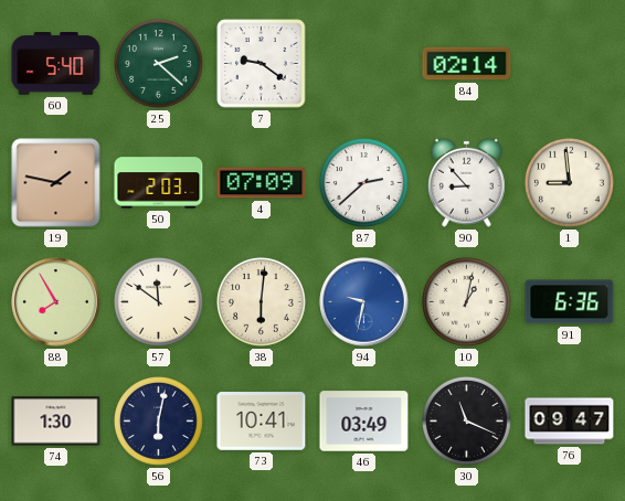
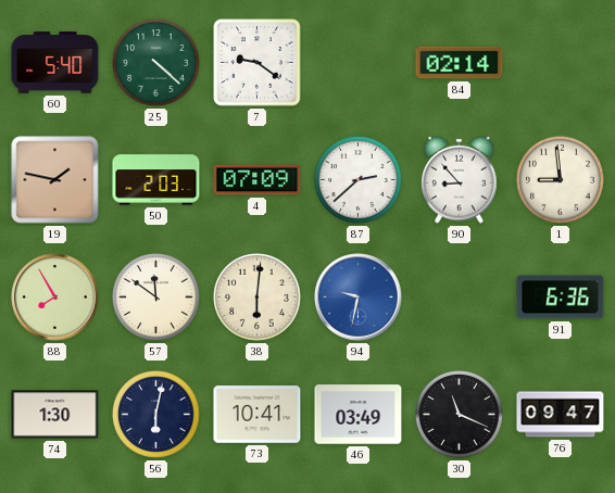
25: 2:22 -> 4:22 (156, 63)
10: 1:02 -> none (467, 302)
